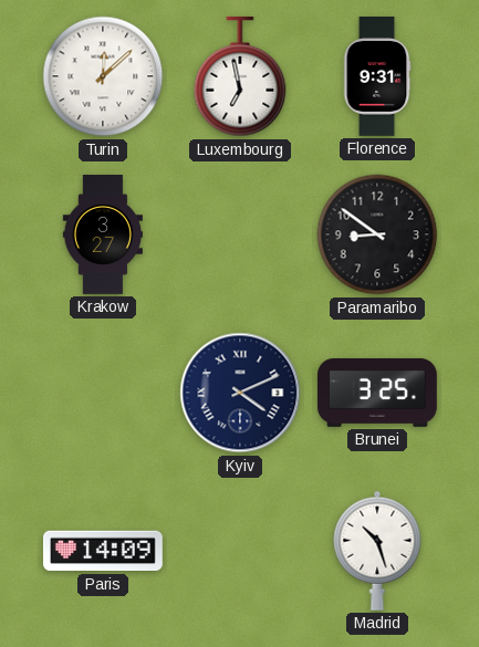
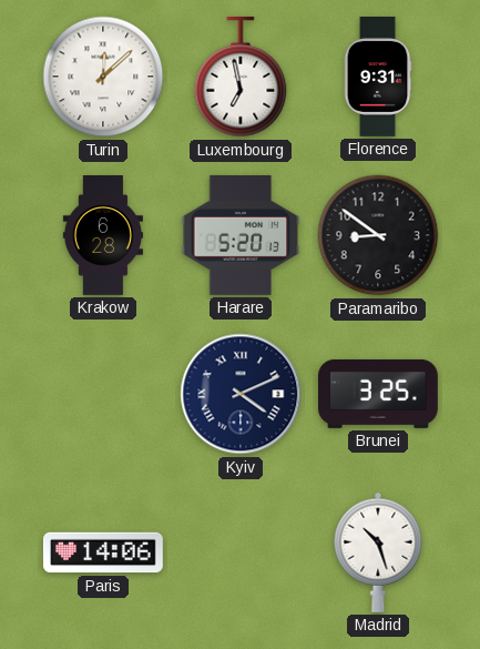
Krakow: 3:27 -> 6:28 (103, 236)
Harare: none -> 5:20 (241, 235)
Paris: 14:09 -> 14:06 (103, 552)
